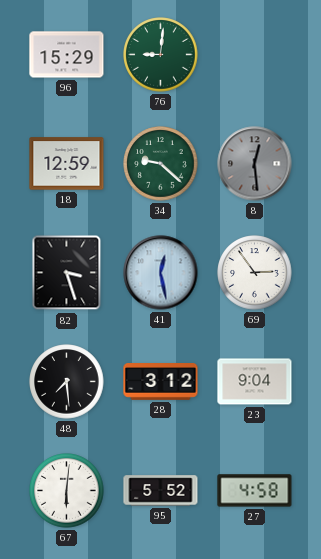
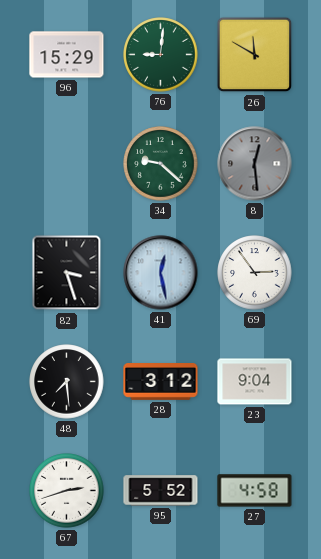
26: none -> 11:50 (255, 55)
18: 12:59 -> none (67, 164)
67: 6:01 -> 2:42 (67, 491)
